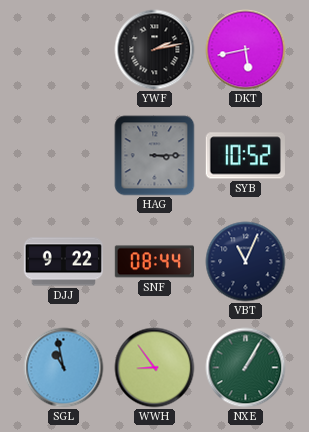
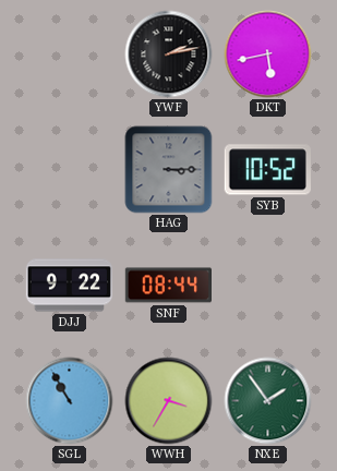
VBT: 11:04 -> none (246, 262)
SGL: 10:58 -> 10:55 (70, 401)
WWH: 8:54 -> 3:35 (169, 401)
NXE: 1:05 -> 1:54 (268, 401)
